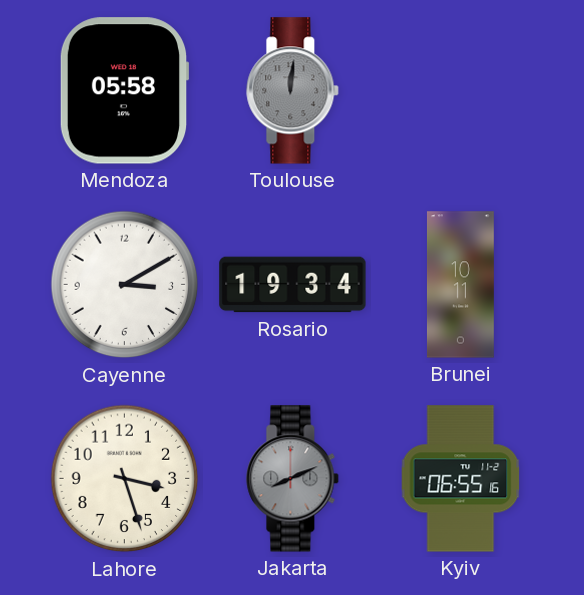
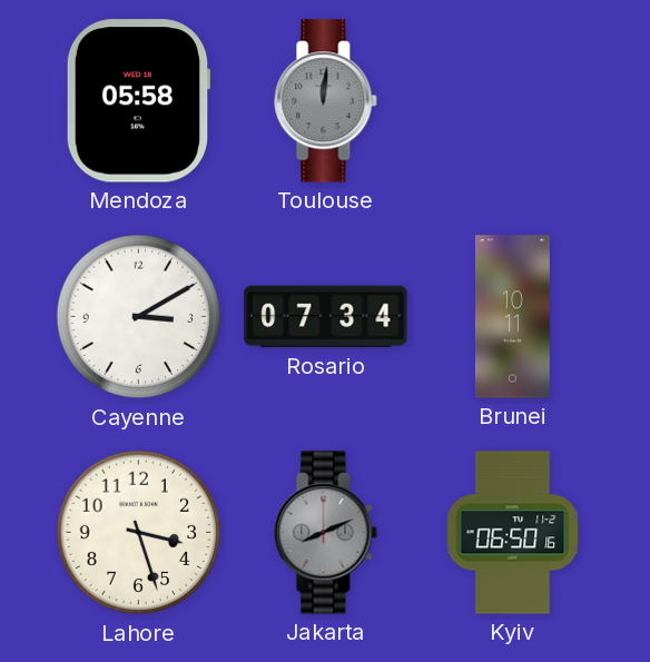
Rosario: 19:34 -> 07:34 (326, 317)
Kyiv: 06:55 -> 06:50 (513, 533)
